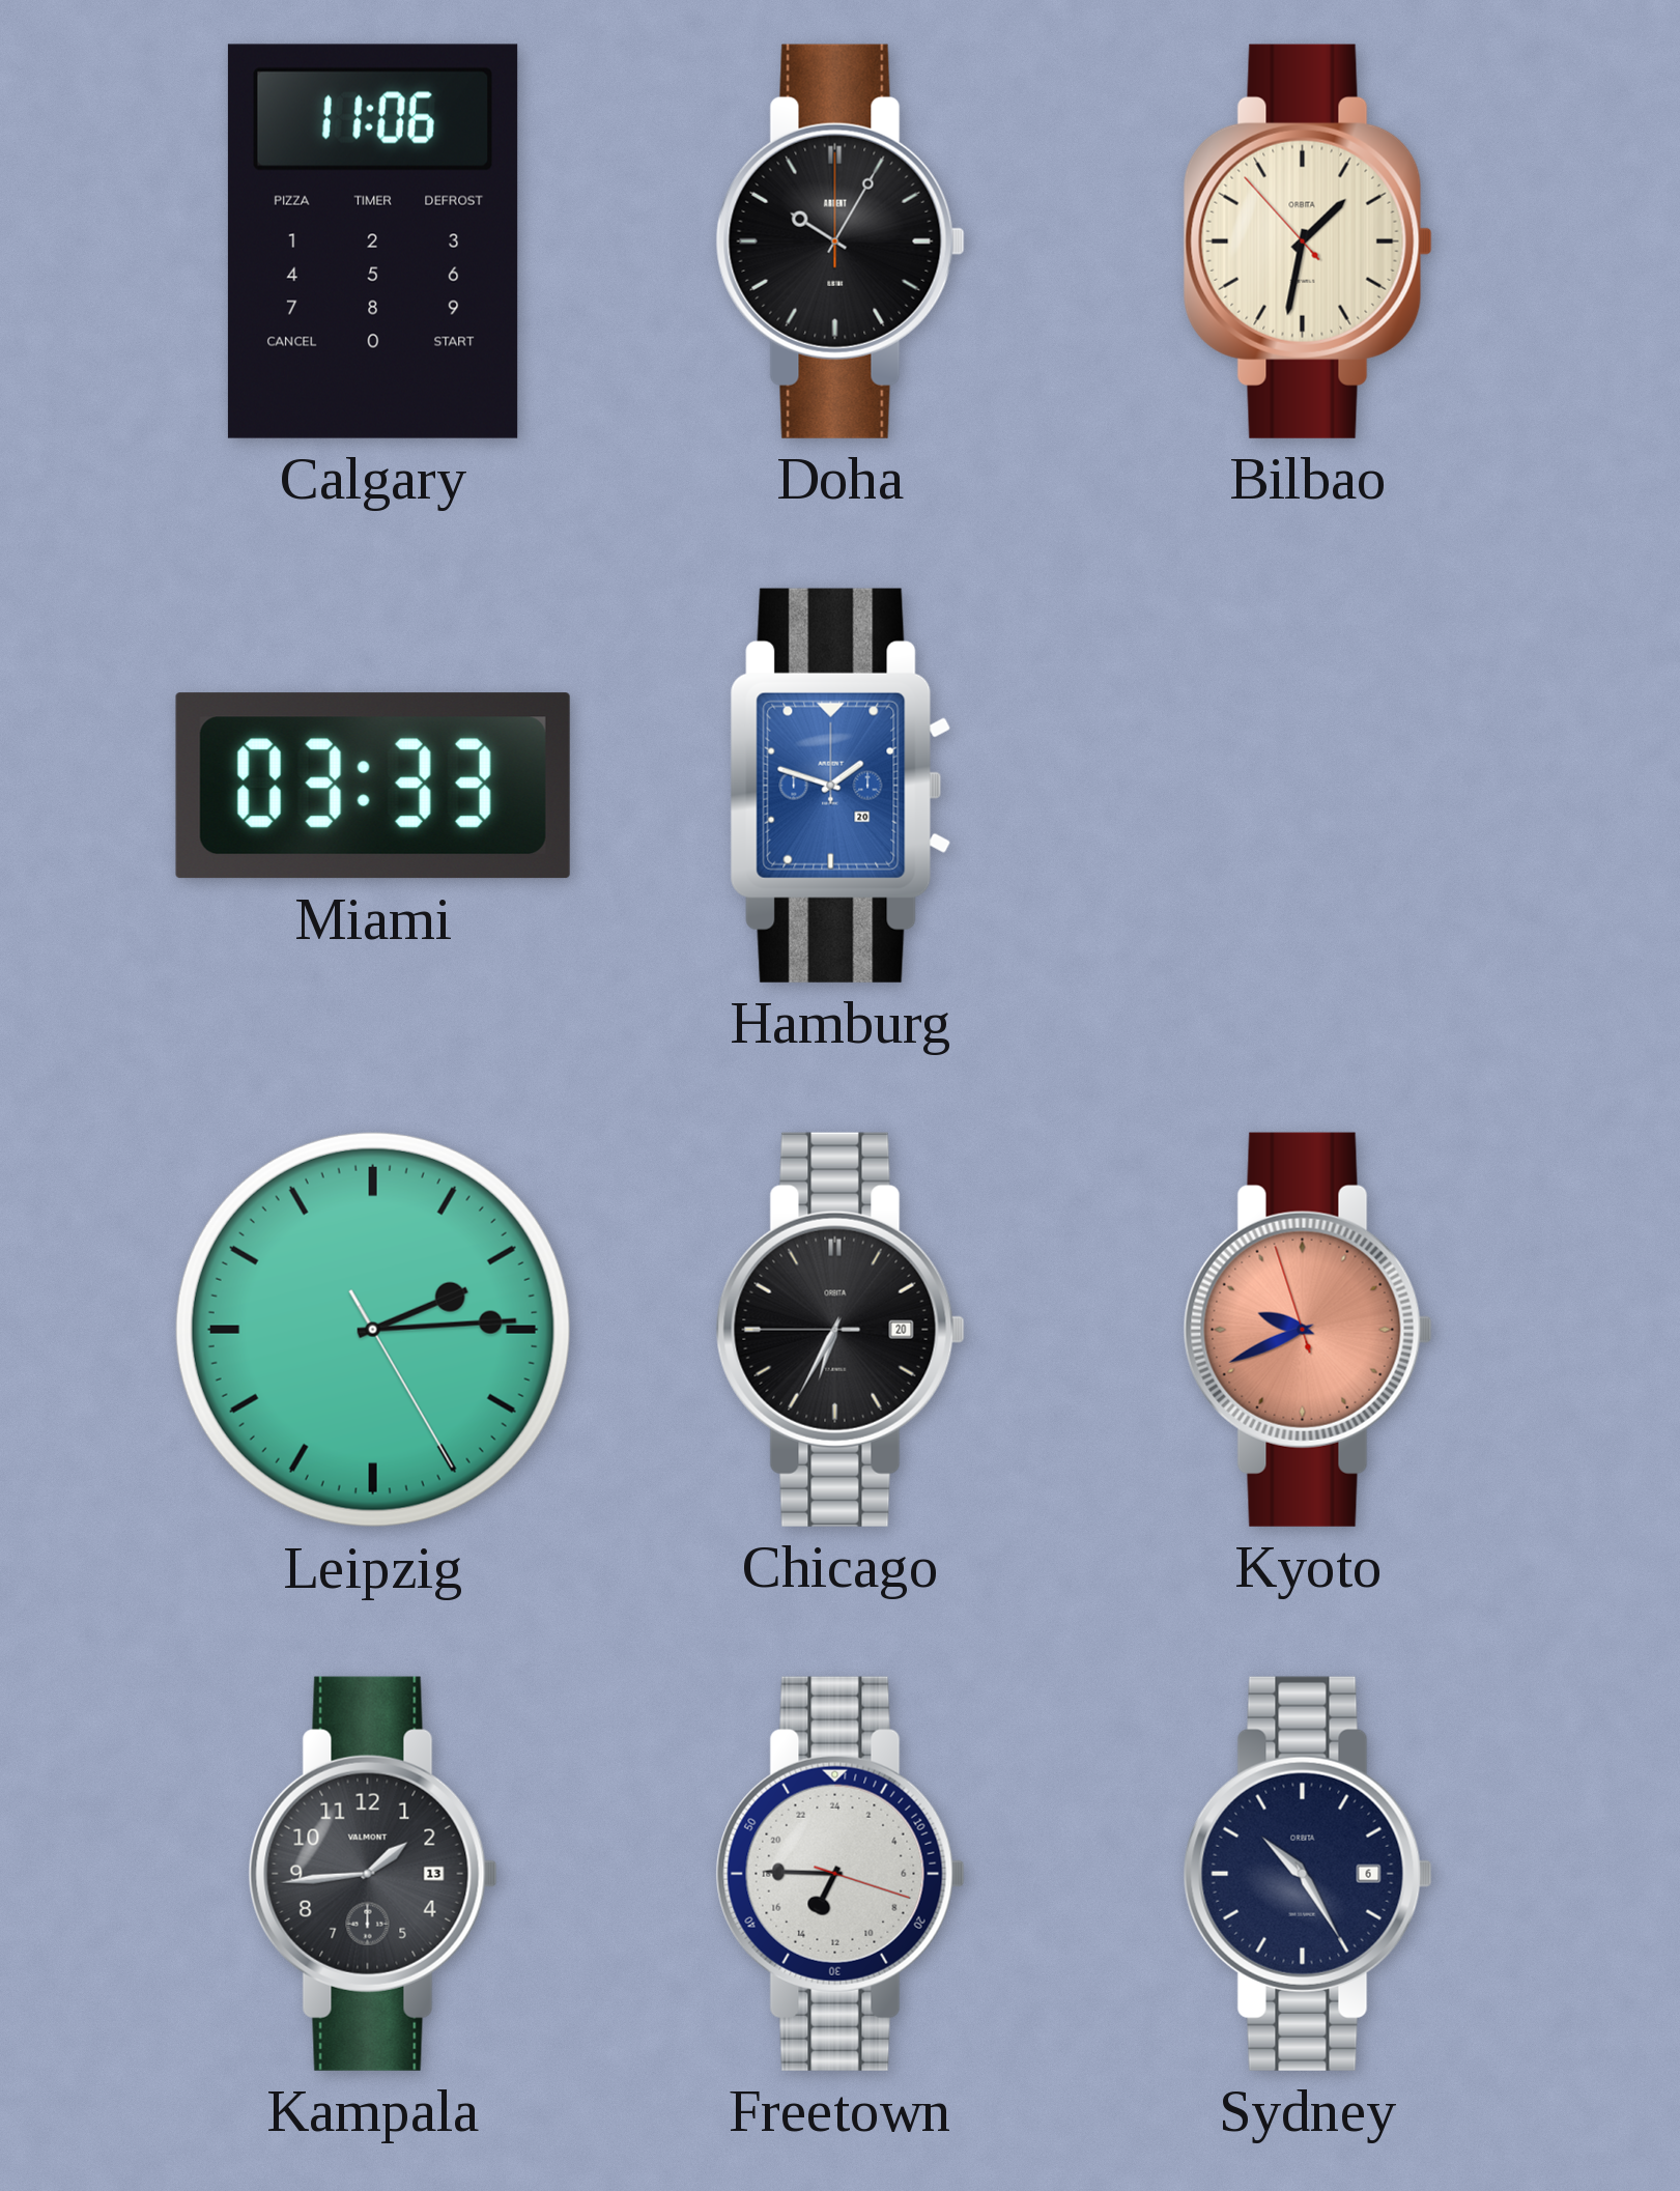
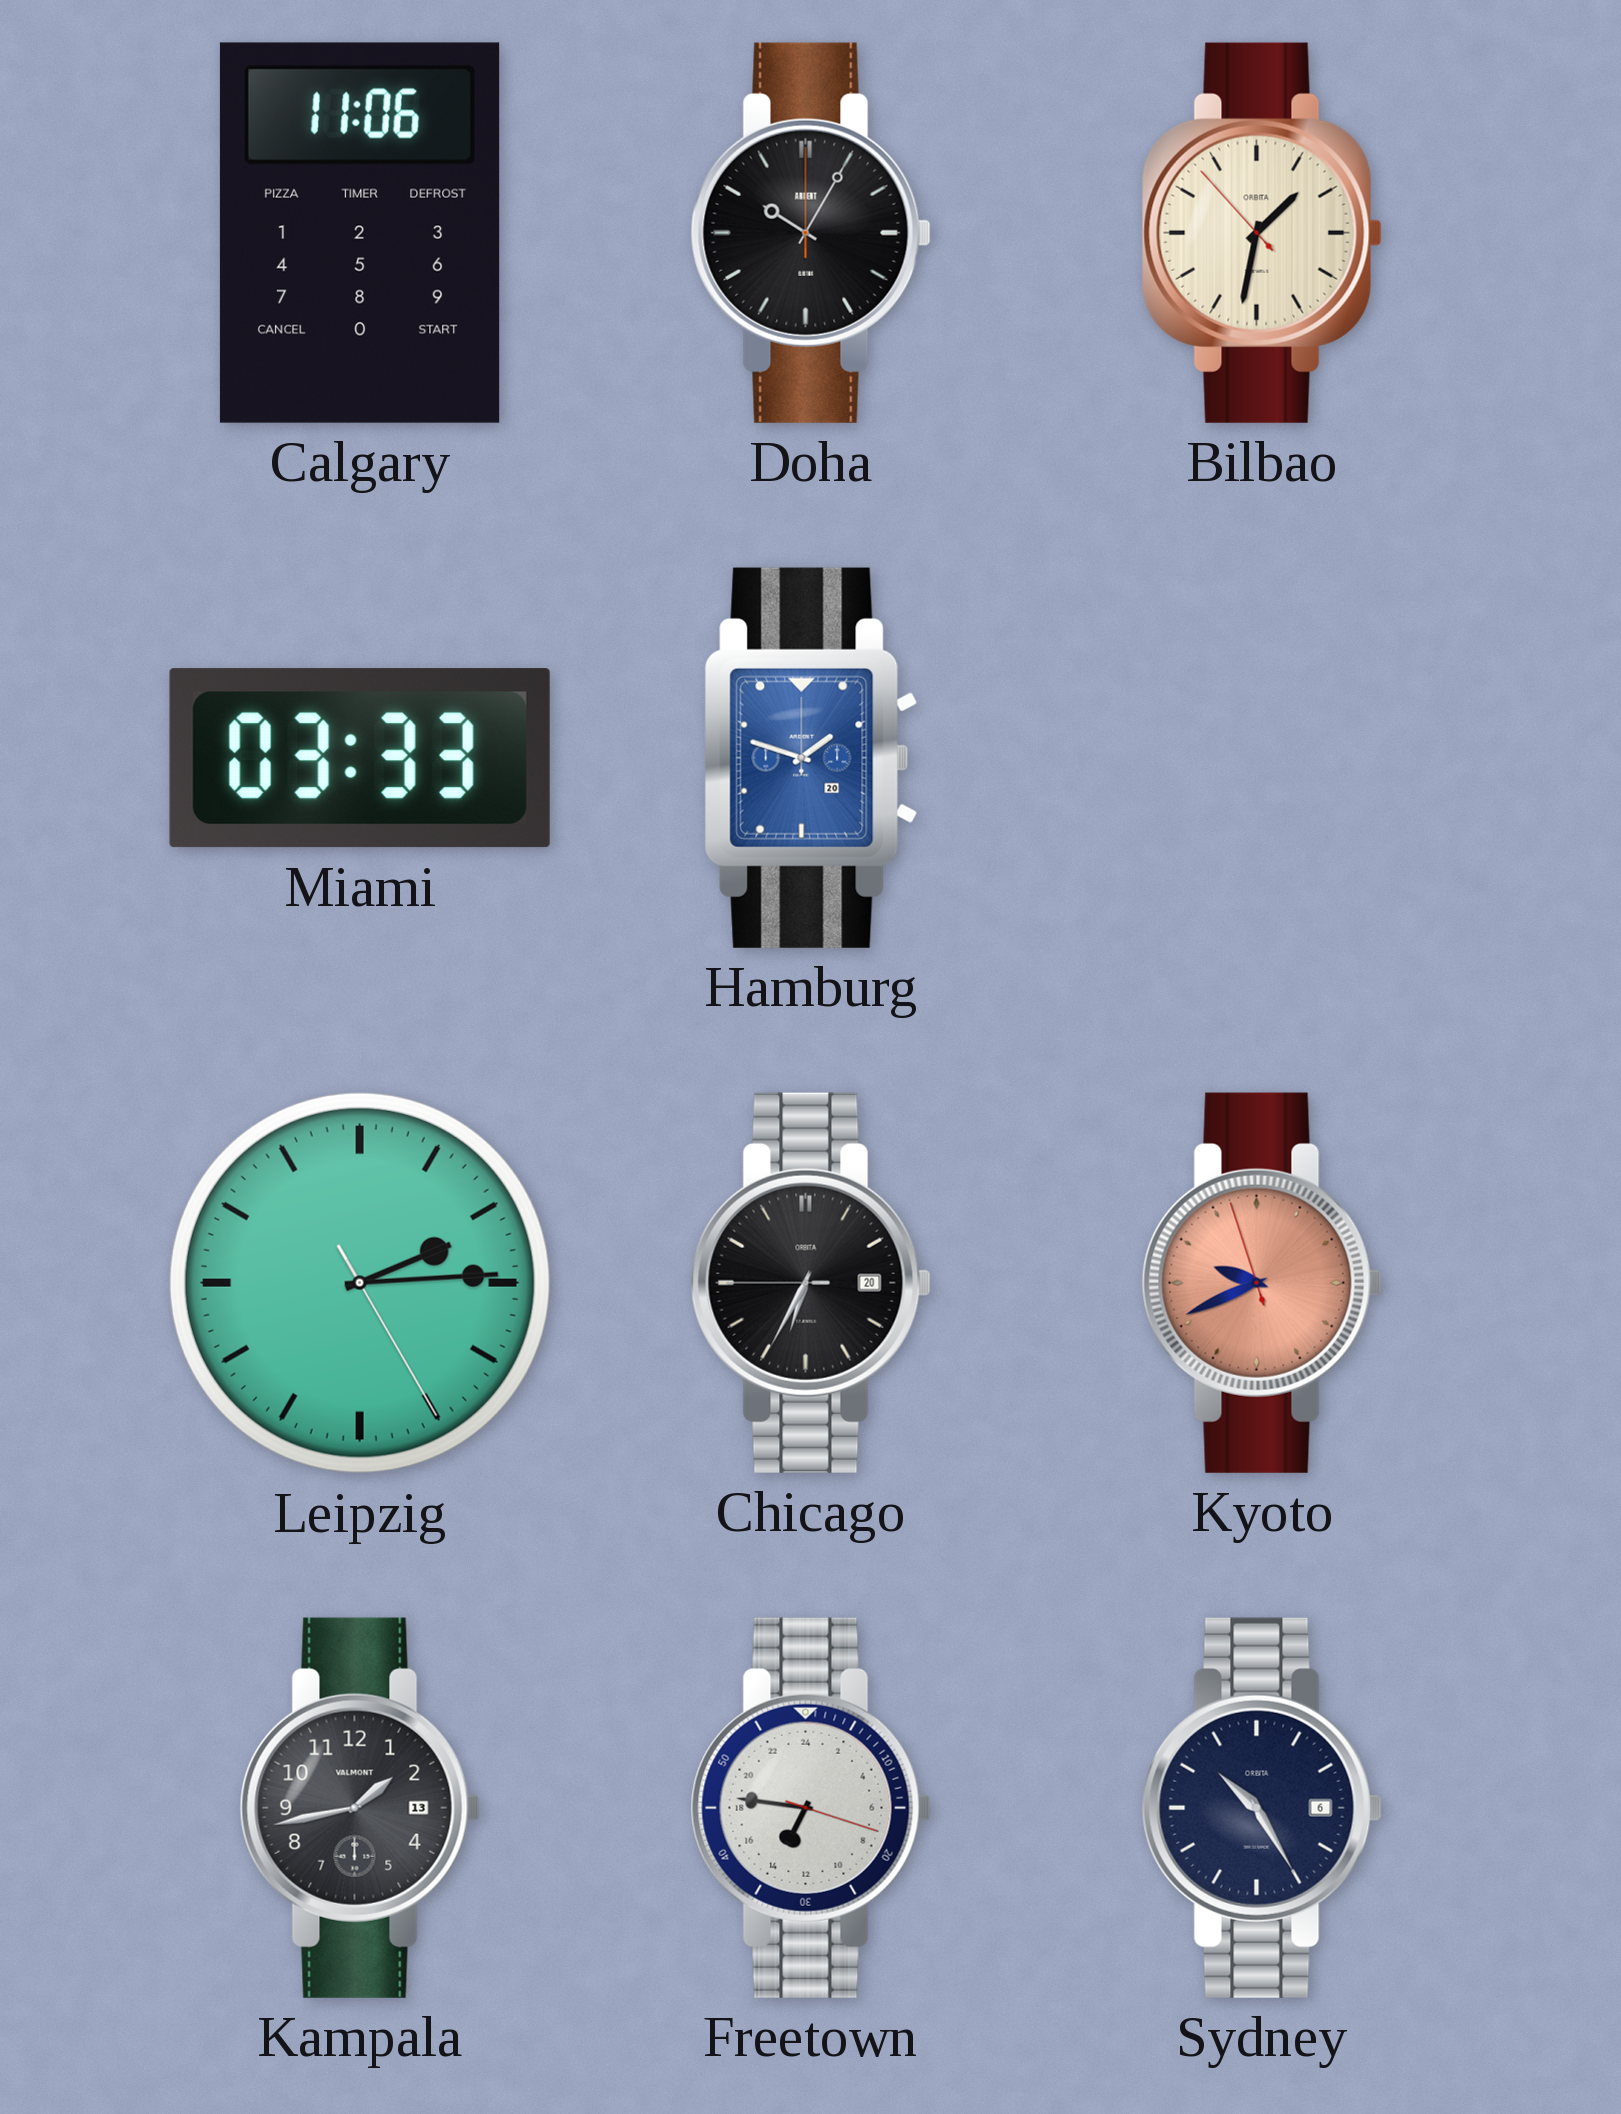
Kampala: 1:44 -> 1:43 (360, 1808)
Freetown: 13:45 -> 13:46 (811, 1808)
